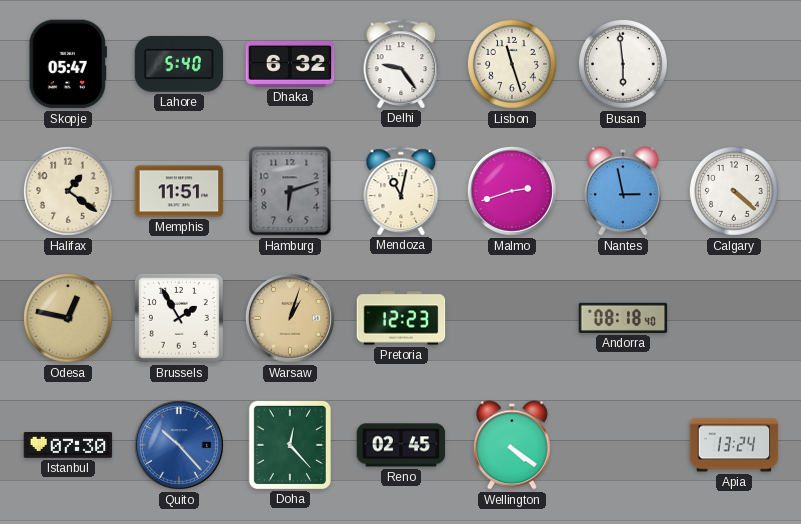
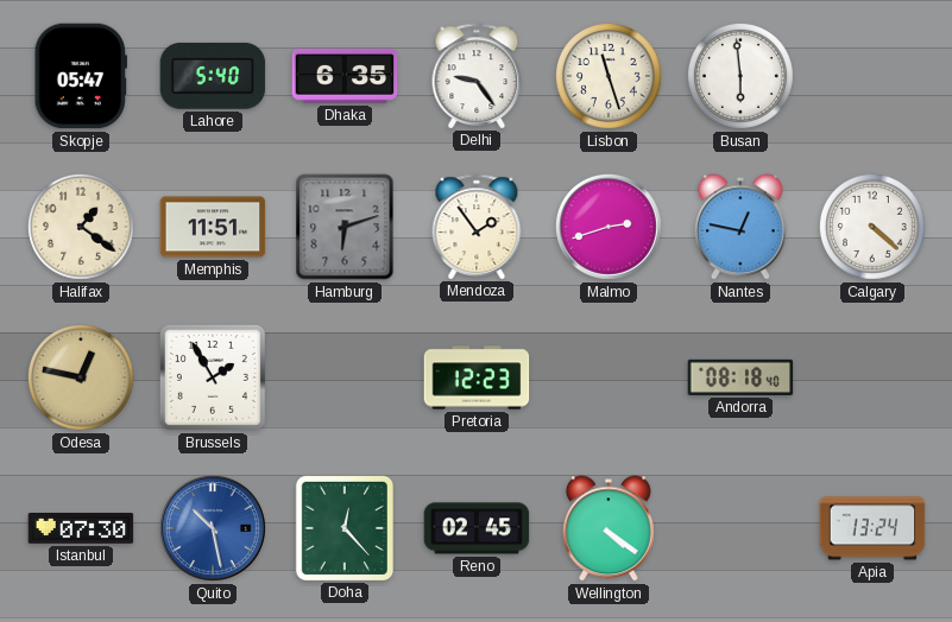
Dhaka: 6:32 -> 6:35 (345, 76)
Mendoza: 11:02 -> 1:54 (477, 227)
Nantes: 2:58 -> 12:47 (740, 227)
Warsaw: 1:03 -> none (290, 318)
Quito: 10:23 -> 10:28 (213, 528)
